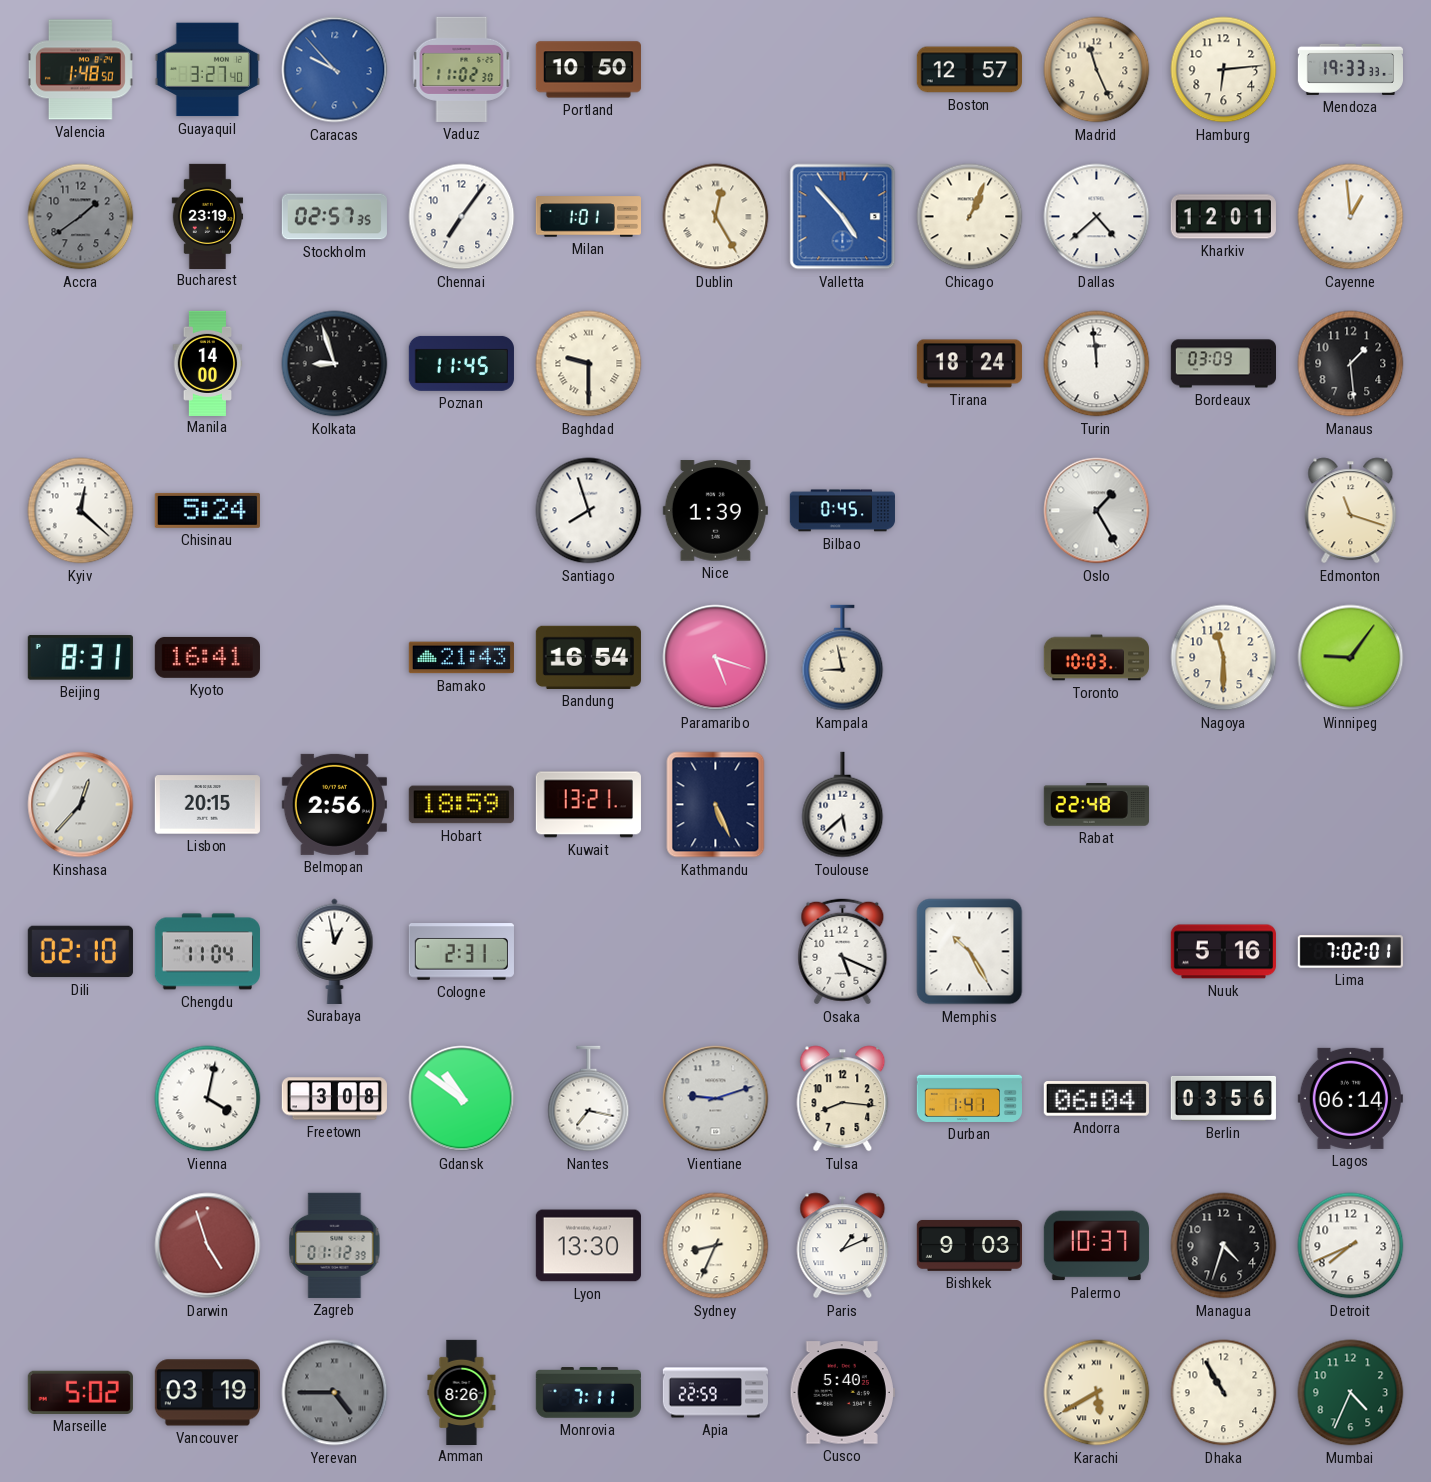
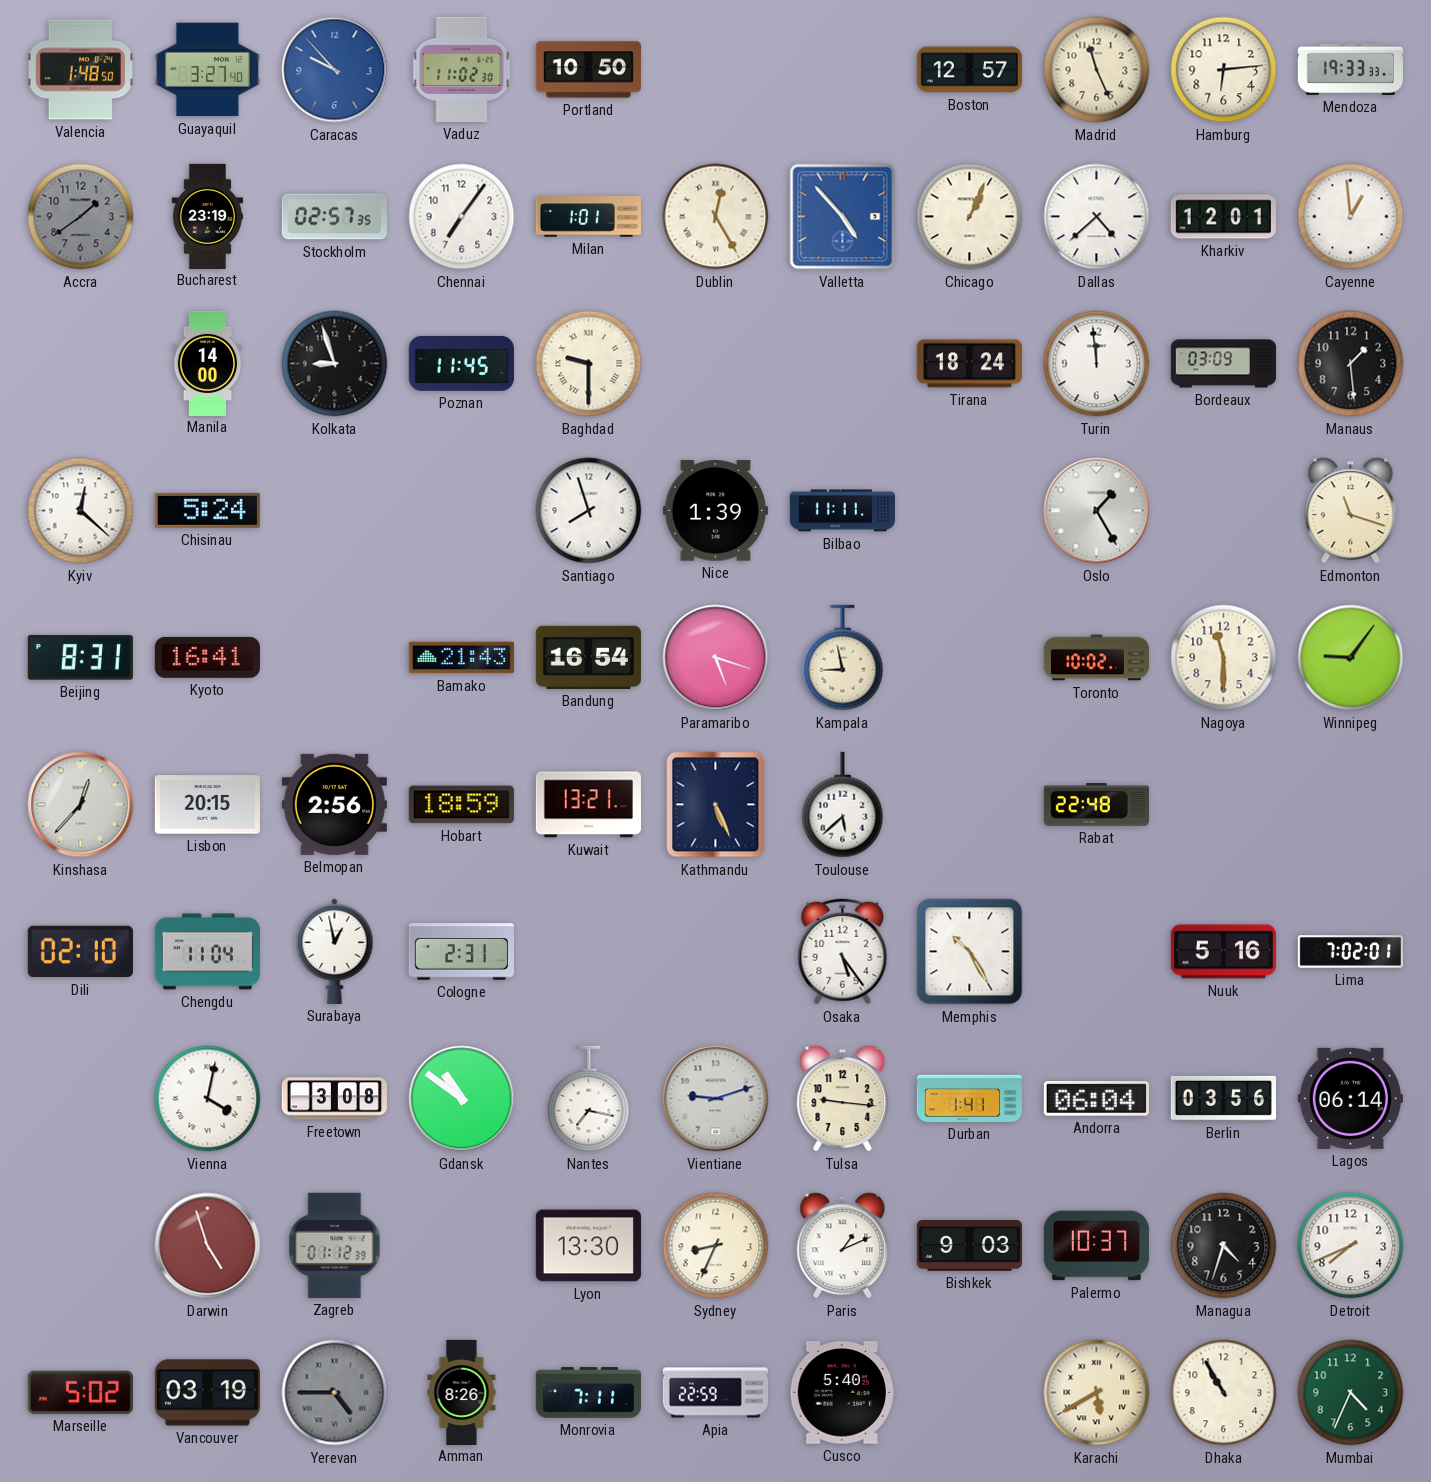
Bilbao: 0:45 -> 11:11 (842, 511)
Toronto: 10:03 -> 10:02 (1096, 658)
Osaka: 5:19 -> 5:24 (843, 952)
Tulsa: 8:16 -> 9:16 (843, 1099)
